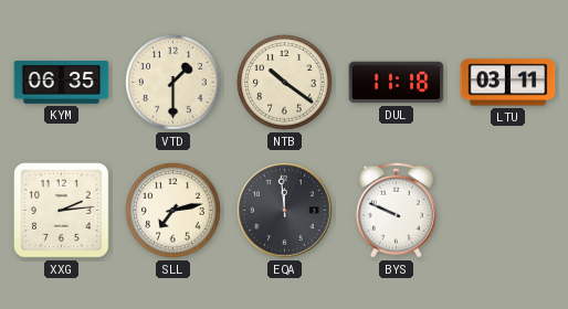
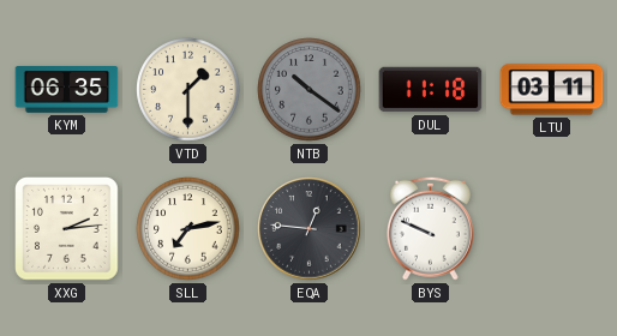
NTB dial: cream -> grey (310, 90)
EQA: 11:59 -> 12:46 (310, 229)
